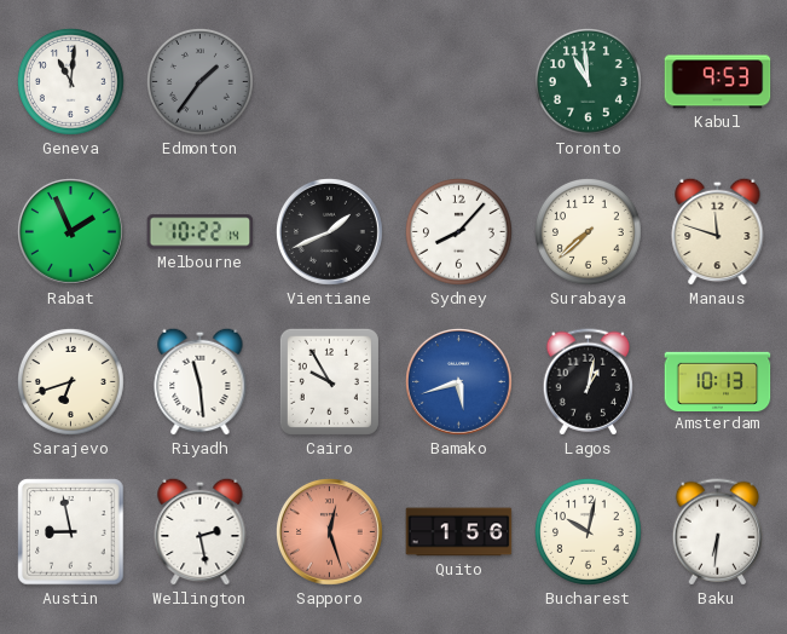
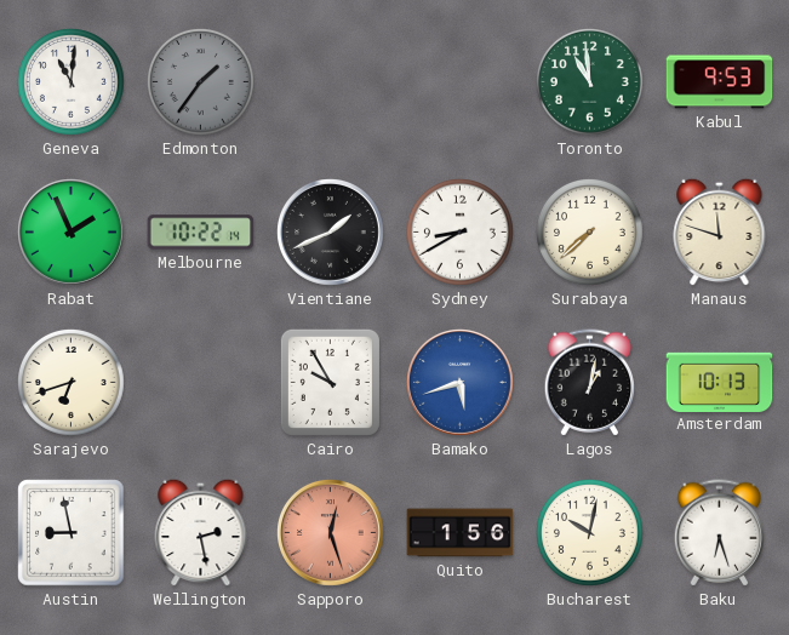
Sydney: 8:07 -> 8:40 (459, 231)
Riyadh: 11:29 -> none (201, 381)
Baku: 6:31 -> 6:27 (719, 533)
